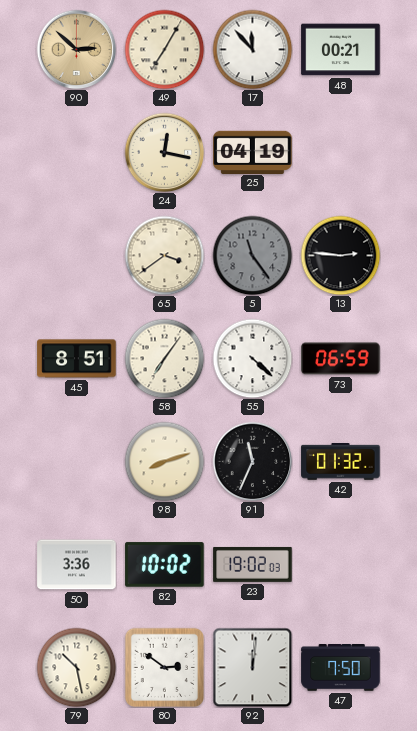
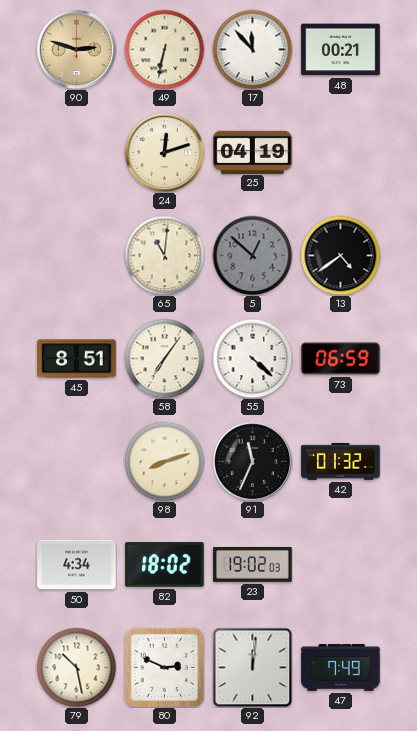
90: 2:52 -> 2:48 (76, 49)
49: 7:05 -> 6:32 (164, 49)
24: 12:17 -> 12:12 (164, 152)
65: 3:39 -> 11:01 (164, 255)
5: 11:24 -> 12:52 (252, 255)
13: 2:46 -> 4:39 (340, 255)
50: 3:36 -> 4:34 (77, 565)
82: 10:02 -> 18:02 (165, 565)
80: 2:51 -> 2:49 (164, 667)
47: 7:50 -> 7:49 (341, 668)
